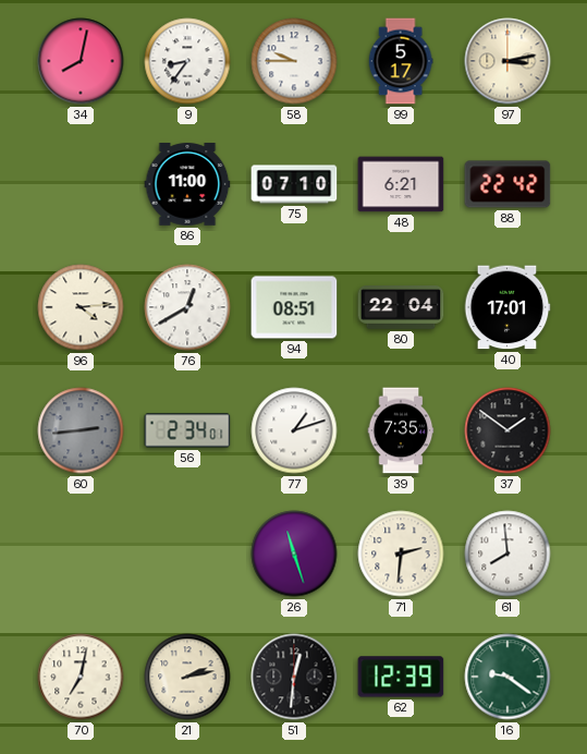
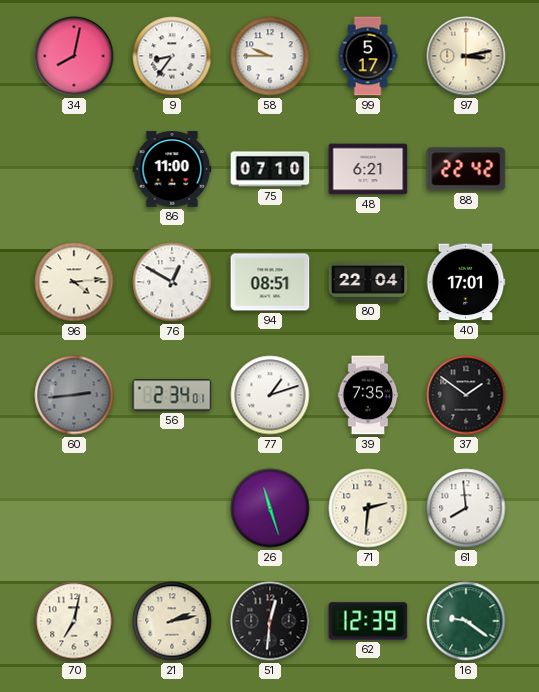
76: 12:40 -> 12:50 (172, 282)
